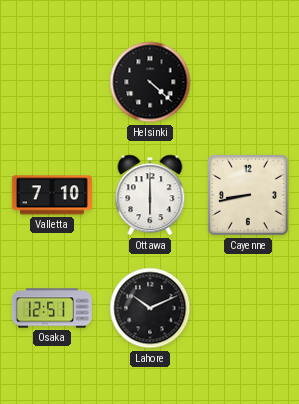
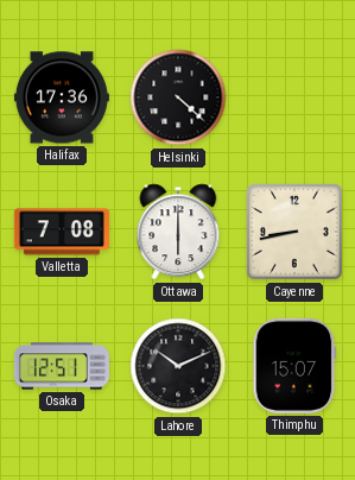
Halifax: none -> 17:36 (62, 97)
Valletta: 7:10 -> 7:08 (62, 232)
Thimphu: none -> 15:07 (294, 366)
